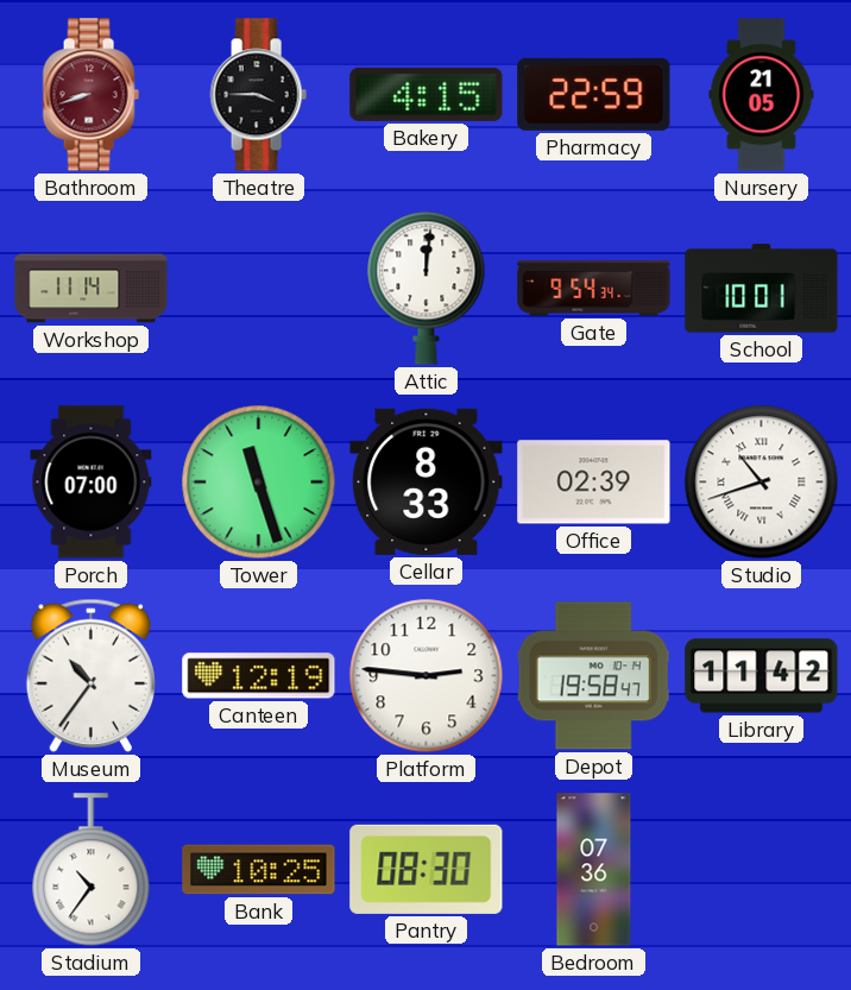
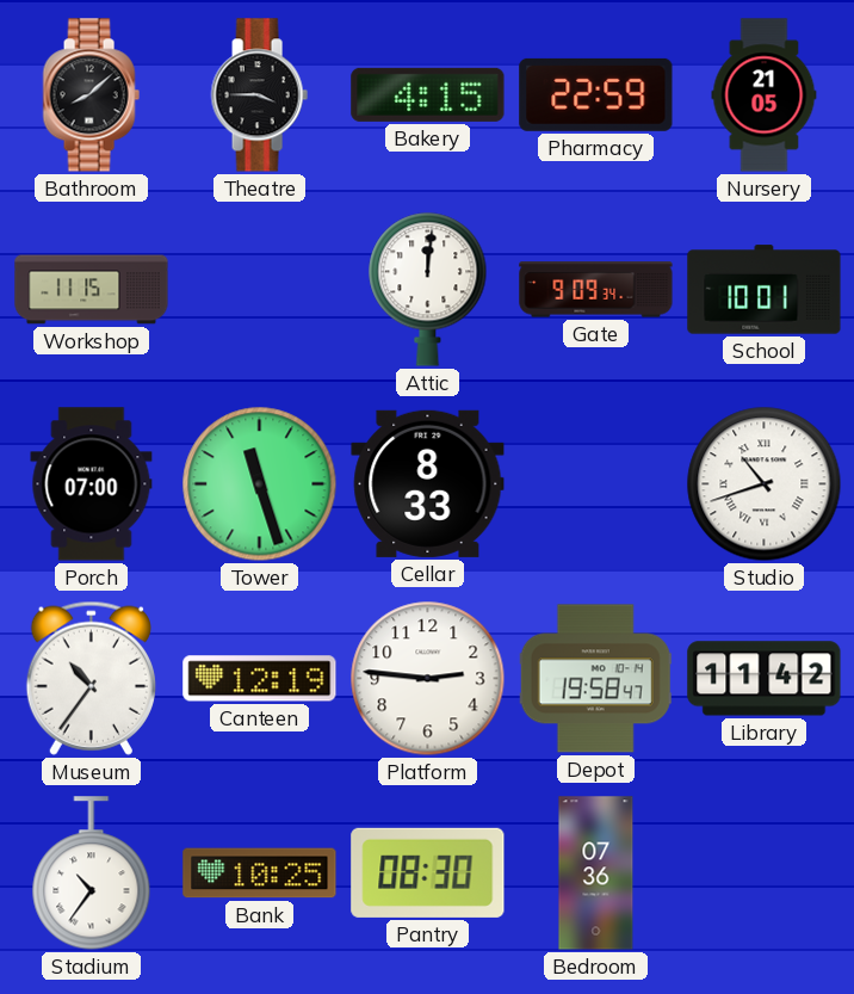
Bathroom: 8:42 -> 8:08 (91, 95)
Bathroom dial: burgundy -> black (91, 95)
Workshop: 11:14 -> 11:15 (92, 290)
Gate: 9:54 -> 9:09 (596, 290)
Office: 02:39 -> none (594, 483)
